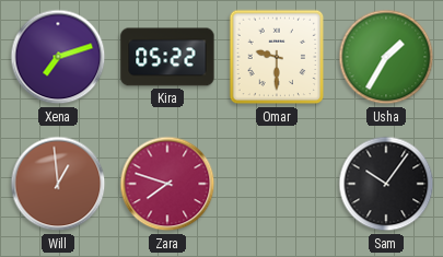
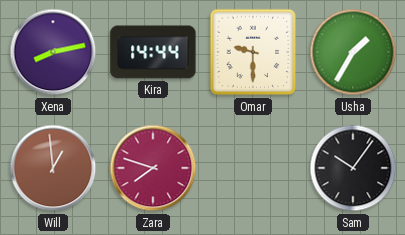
Xena: 7:12 -> 8:13 (53, 52)
Kira: 05:22 -> 14:44 (153, 52)
